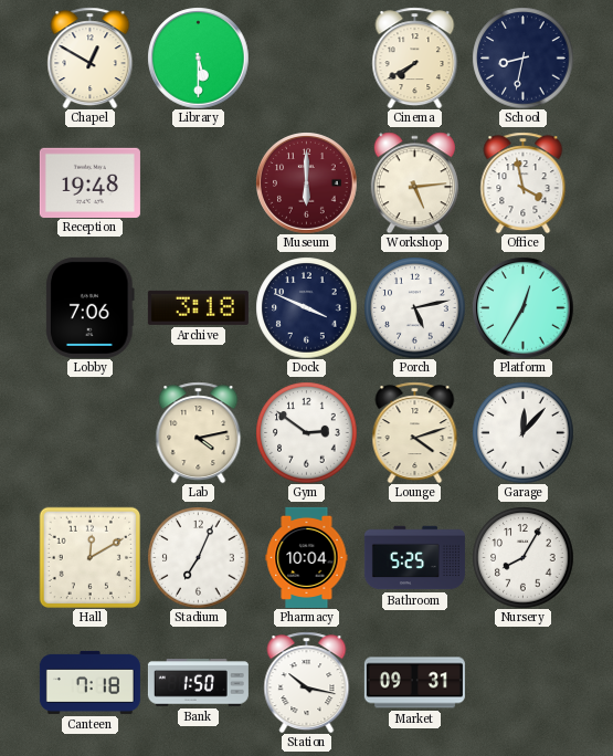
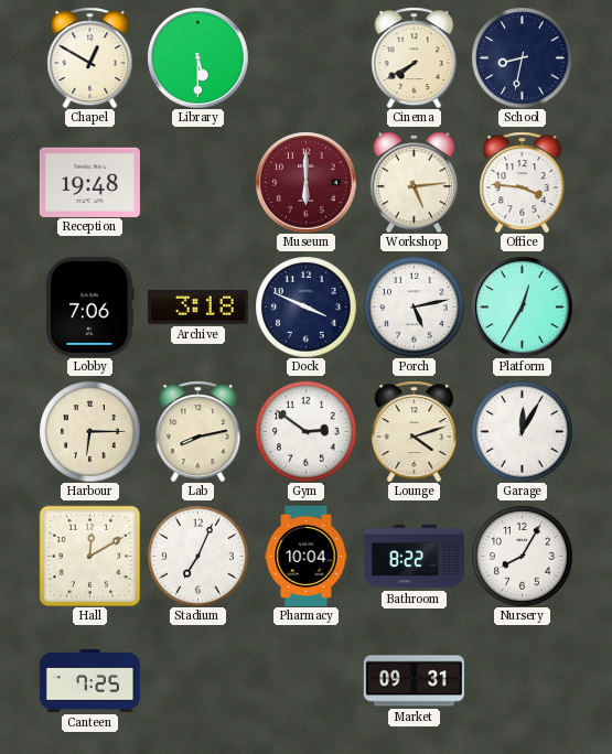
Office: 3:58 -> 3:46 (523, 182)
Harbour: none -> 6:15 (89, 431)
Lab: 4:13 -> 8:13 (198, 431)
Garage: 12:07 -> 12:05 (522, 431)
Bathroom: 5:25 -> 8:22 (414, 557)
Canteen: 7:18 -> 7:25 (89, 680)
Bank: 1:50 -> none (198, 683)
Station: 10:17 -> none (307, 682)
